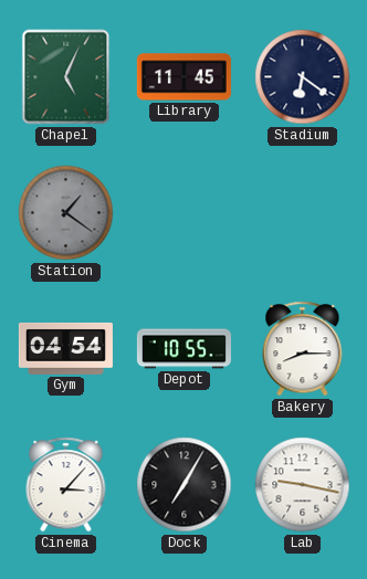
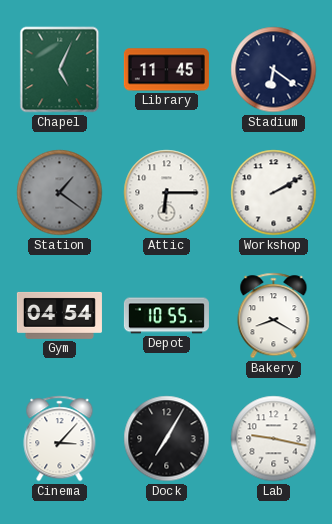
Attic: none -> 6:15 (167, 193)
Workshop: none -> 2:10 (274, 193)
Bakery: 8:15 -> 8:20 (274, 316)
